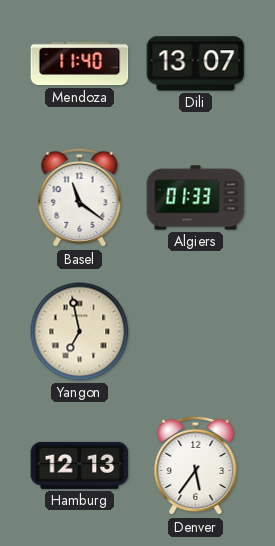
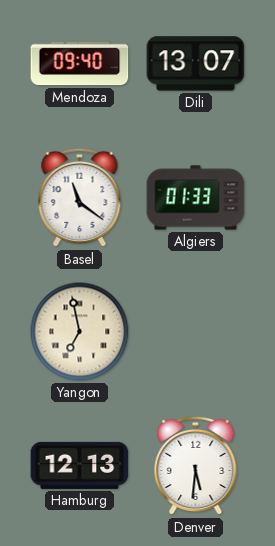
Mendoza: 11:40 -> 09:40 (80, 64)
Denver: 5:36 -> 5:31 (196, 466)
